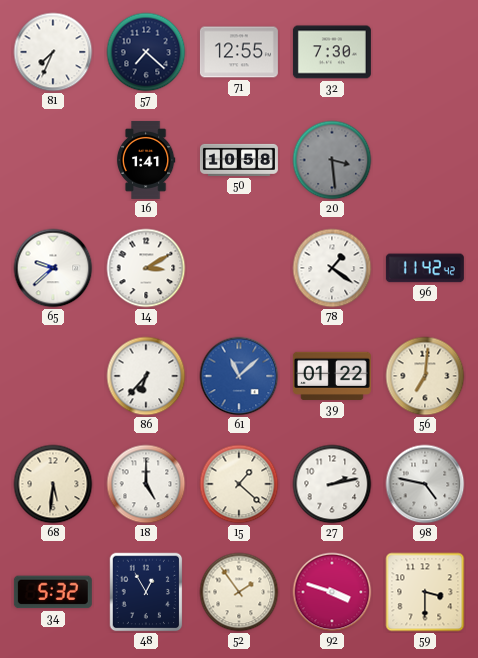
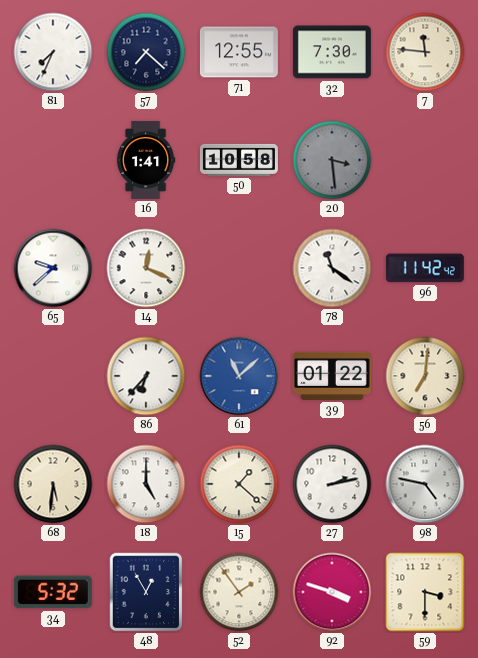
7: none -> 11:46 (425, 52)
14: 3:10 -> 12:19 (146, 268)
78: 1:21 -> 11:21 (332, 268)
